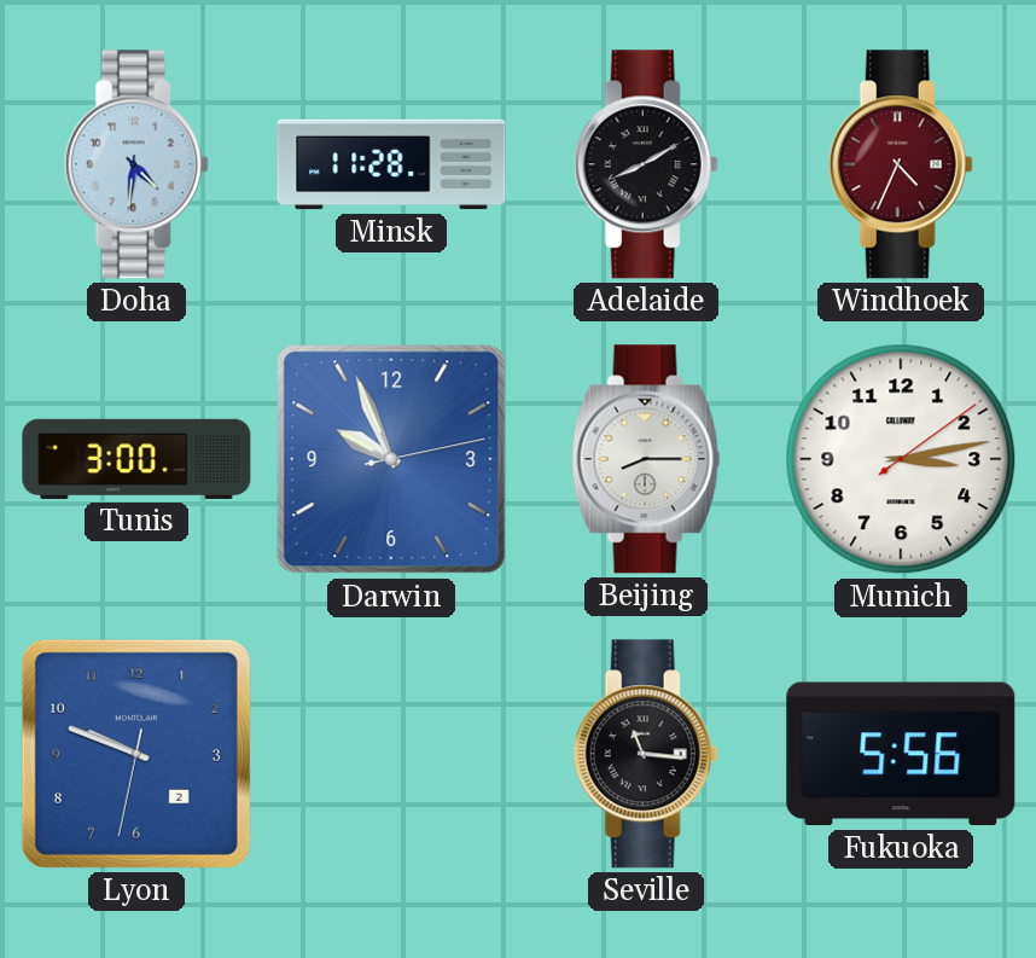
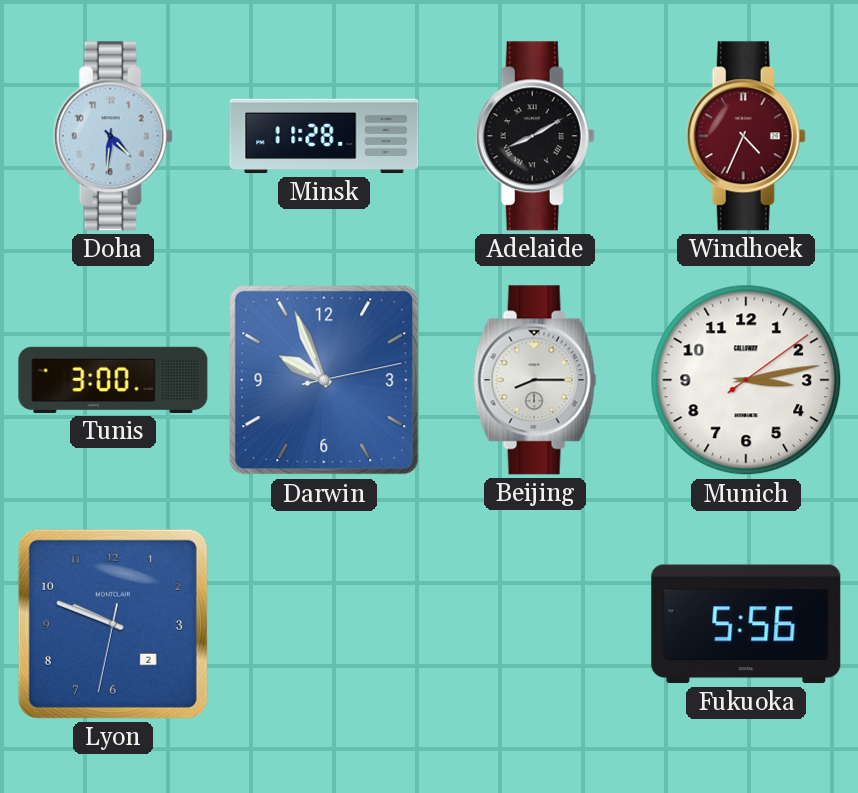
Seville: 11:16 -> none (646, 754)
